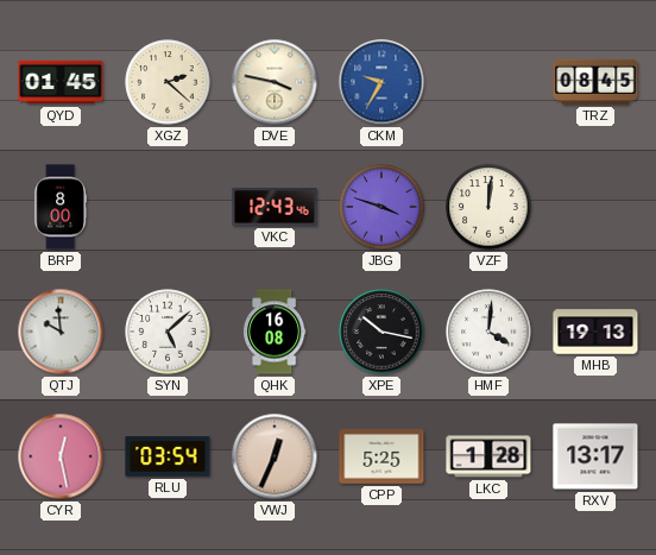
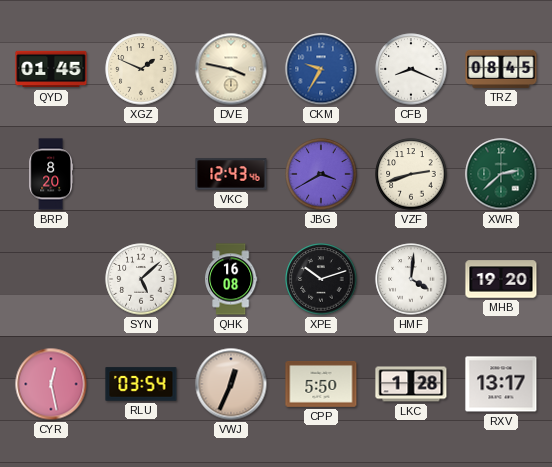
XGZ: 2:22 -> 1:49 (141, 69)
CFB: none -> 8:19 (411, 69)
BRP: 8:00 -> 8:20 (51, 174)
JBG: 3:48 -> 3:40 (321, 174)
VZF: 12:01 -> 2:42 (411, 174)
XWR: none -> 2:38 (501, 174)
QTJ: 9:59 -> none (61, 332)
XPE: 10:17 -> 10:12 (321, 279)
MHB: 19:13 -> 19:20 (501, 279)
CPP: 5:25 -> 5:50 (321, 384)
